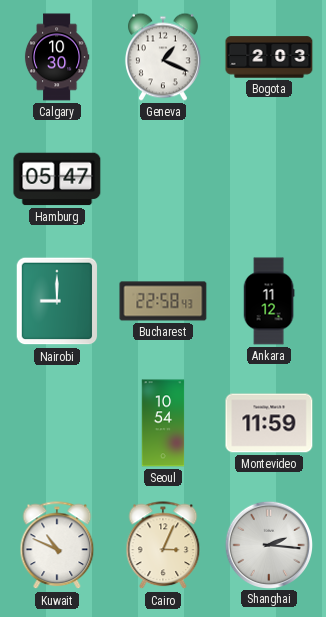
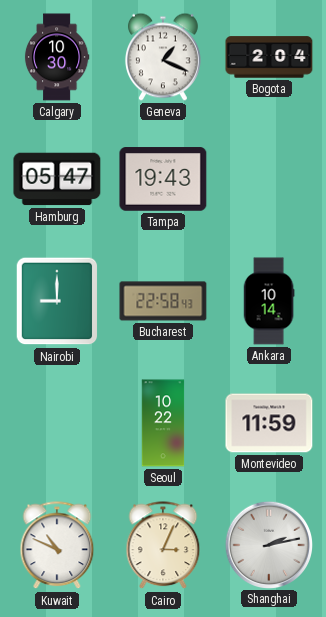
Bogota: 2:03 -> 2:04 (269, 57)
Tampa: none -> 19:43 (163, 179)
Ankara: 11:12 -> 10:14 (269, 301)
Seoul: 10:54 -> 10:22 (163, 423)
Shanghai: 2:16 -> 2:13 (268, 544)
